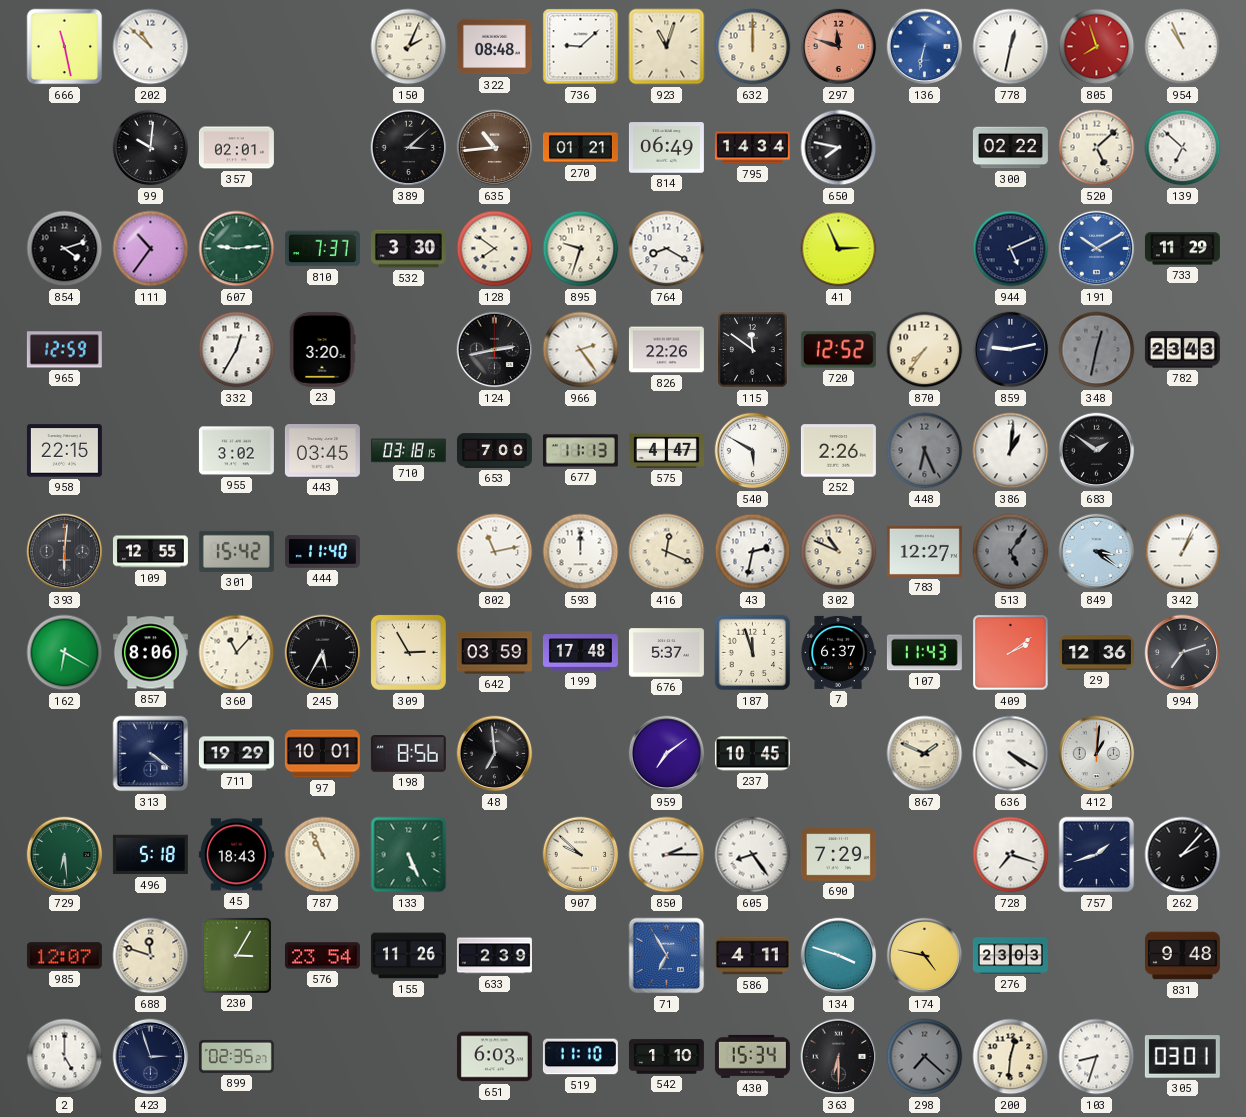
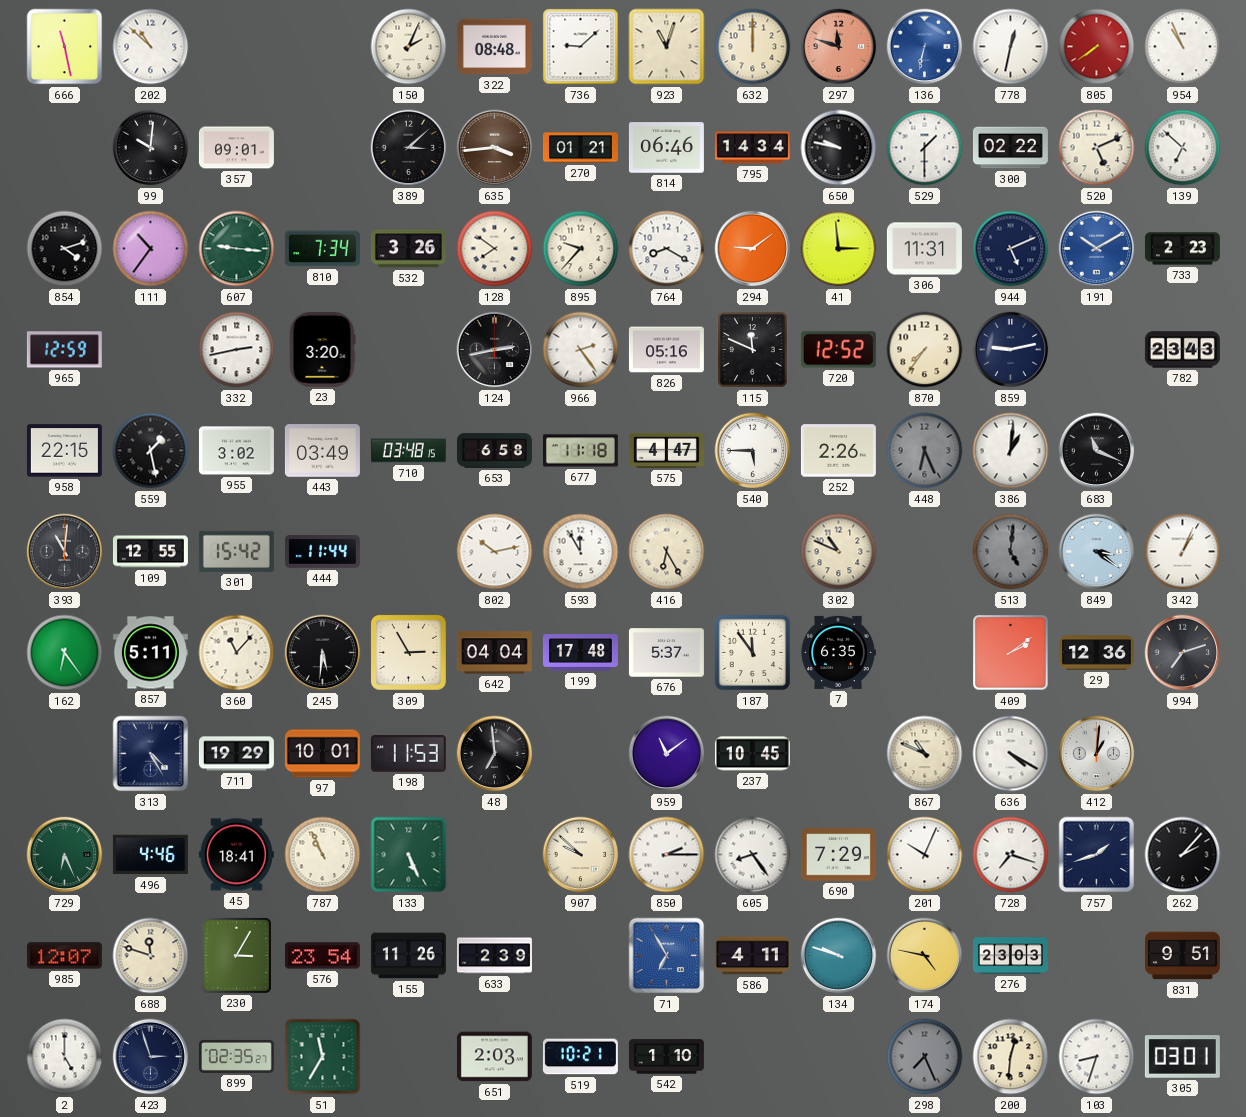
805: 7:57 -> 7:39 (1097, 47)
357: 02:01 -> 09:01 (236, 148)
635: 10:44 -> 3:44 (495, 148)
814: 06:49 -> 06:46 (666, 148)
650: 7:47 -> 9:47 (839, 148)
529: none -> 1:30 (925, 148)
520: 5:08 -> 5:11 (1097, 148)
607: 9:14 -> 9:16 (237, 249)
810: 7:37 -> 7:34 (322, 249)
532: 3:30 -> 3:26 (408, 249)
895: 9:33 -> 9:37 (581, 249)
294: none -> 9:09 (753, 249)
41: 2:56 -> 2:59 (839, 249)
306: none -> 11:31 (924, 249)
733: 11:29 -> 2:23 (1182, 249)
332: 12:35 -> 2:43 (237, 350)
826: 22:26 -> 05:16 (666, 350)
115: 11:51 -> 11:49 (753, 350)
348: 12:32 -> none (1097, 350)
559: none -> 1:28 (151, 451)
443: 03:45 -> 03:49 (322, 451)
710: 03:18 -> 03:48 (408, 451)
653: 7:00 -> 6:58 (494, 451)
677: 11:13 -> 11:18 (580, 451)
540: 5:50 -> 5:45 (753, 451)
683: 1:51 -> 11:19 (1097, 451)
393: 6:01 -> 11:01 (65, 552)
444: 11:40 -> 11:44 (322, 552)
802: 11:13 -> 10:13 (495, 552)
593: 12:00 -> 11:55 (581, 552)
416: 12:19 -> 6:25 (667, 552)
43: 2:32 -> none (753, 552)
783: 12:27 -> none (924, 551)
513: 5:06 -> 5:01 (1011, 552)
162: 6:20 -> 6:24 (65, 653)
857: 8:06 -> 5:11 (150, 653)
245: 5:35 -> 5:31 (323, 653)
642: 03:59 -> 04:04 (494, 653)
187: 11:57 -> 11:54 (753, 653)
7: 6:37 -> 6:35 (838, 652)
107: 11:43 -> none (924, 653)
313: 4:21 -> 4:25 (151, 754)
198: 8:56 -> 11:53 (408, 754)
959: 7:09 -> 11:09 (667, 754)
867: 1:49 -> 10:49 (925, 754)
729: 6:29 -> 6:26 (65, 855)
496: 5:18 -> 4:46 (150, 855)
45: 18:43 -> 18:41 (236, 855)
201: none -> 10:04 (925, 855)
134: 3:48 -> 9:48 (839, 956)
831: 9:48 -> 9:51 (1182, 956)
51: none -> 11:35 (323, 1057)
651: 6:03 -> 2:03 (494, 1057)
519: 11:10 -> 10:21 (580, 1057)
430: 15:34 -> none (752, 1056)
363: 6:30 -> none (839, 1057)
298: 7:22 -> 7:26 (925, 1057)
